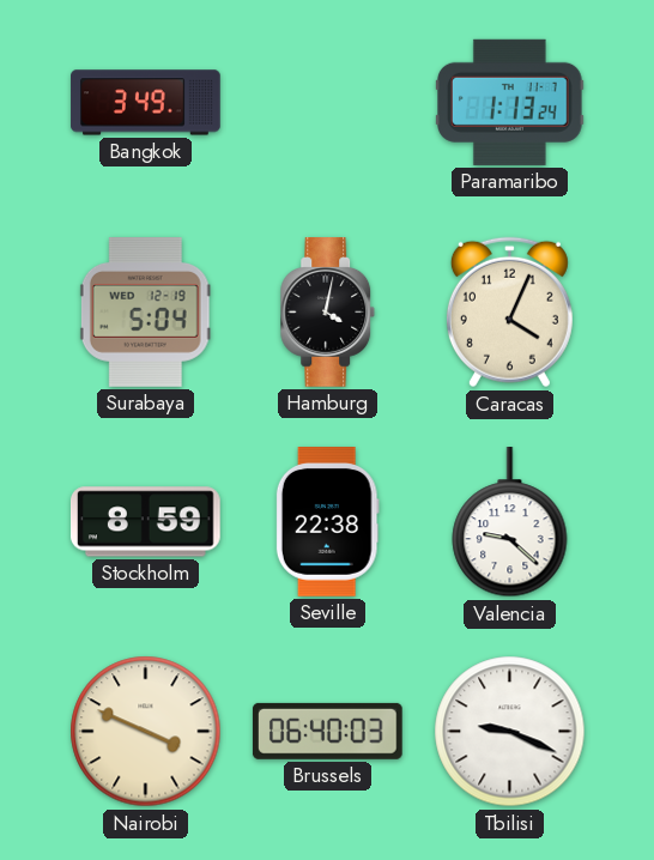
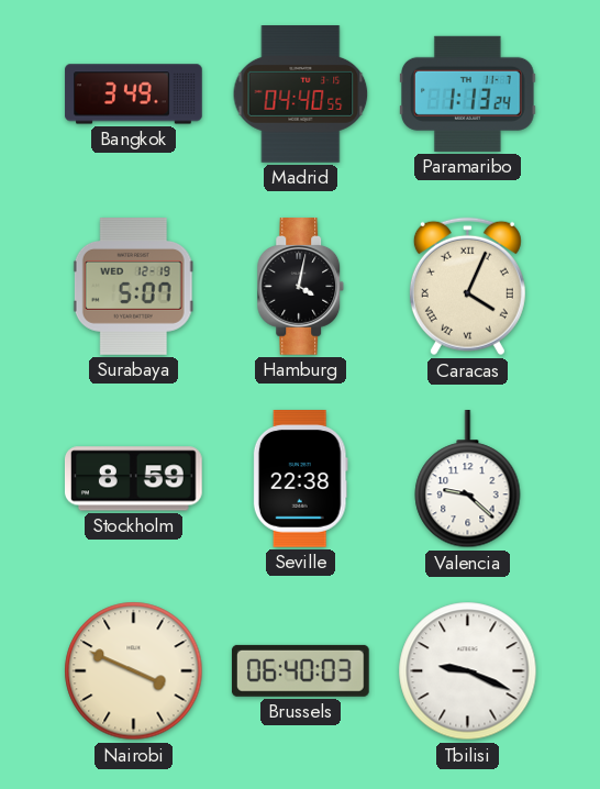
Madrid: none -> 04:40 (301, 95)
Surabaya: 5:04 -> 5:07 (133, 287)
Caracas numerals: Arabic -> Roman (467, 287)
